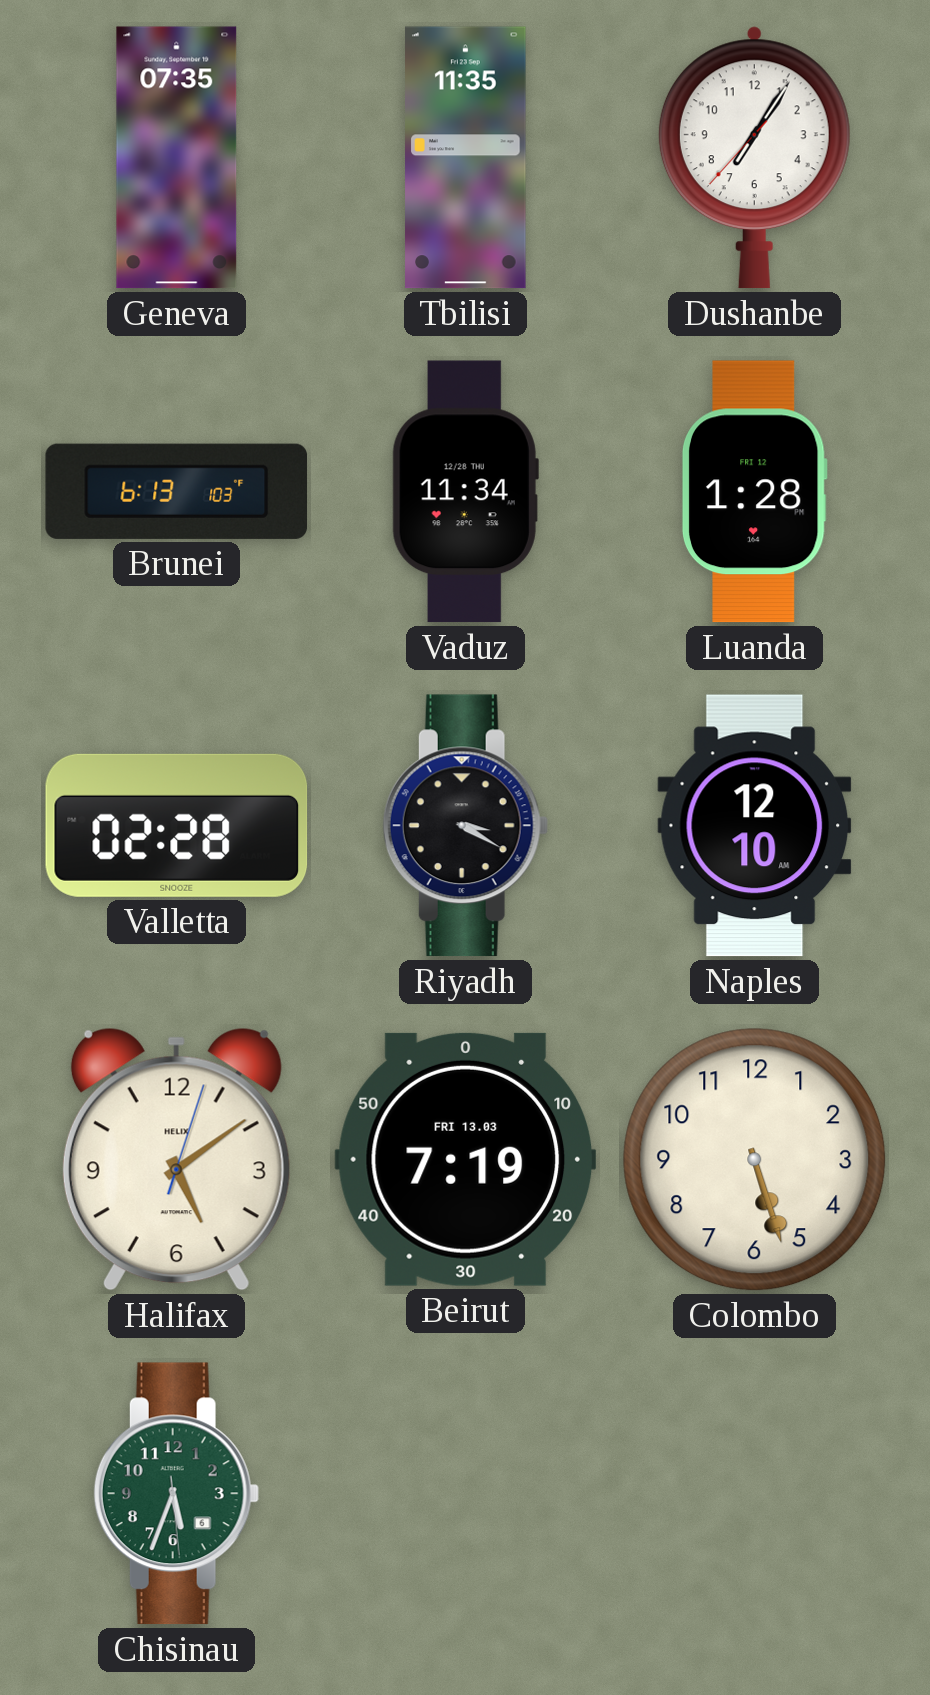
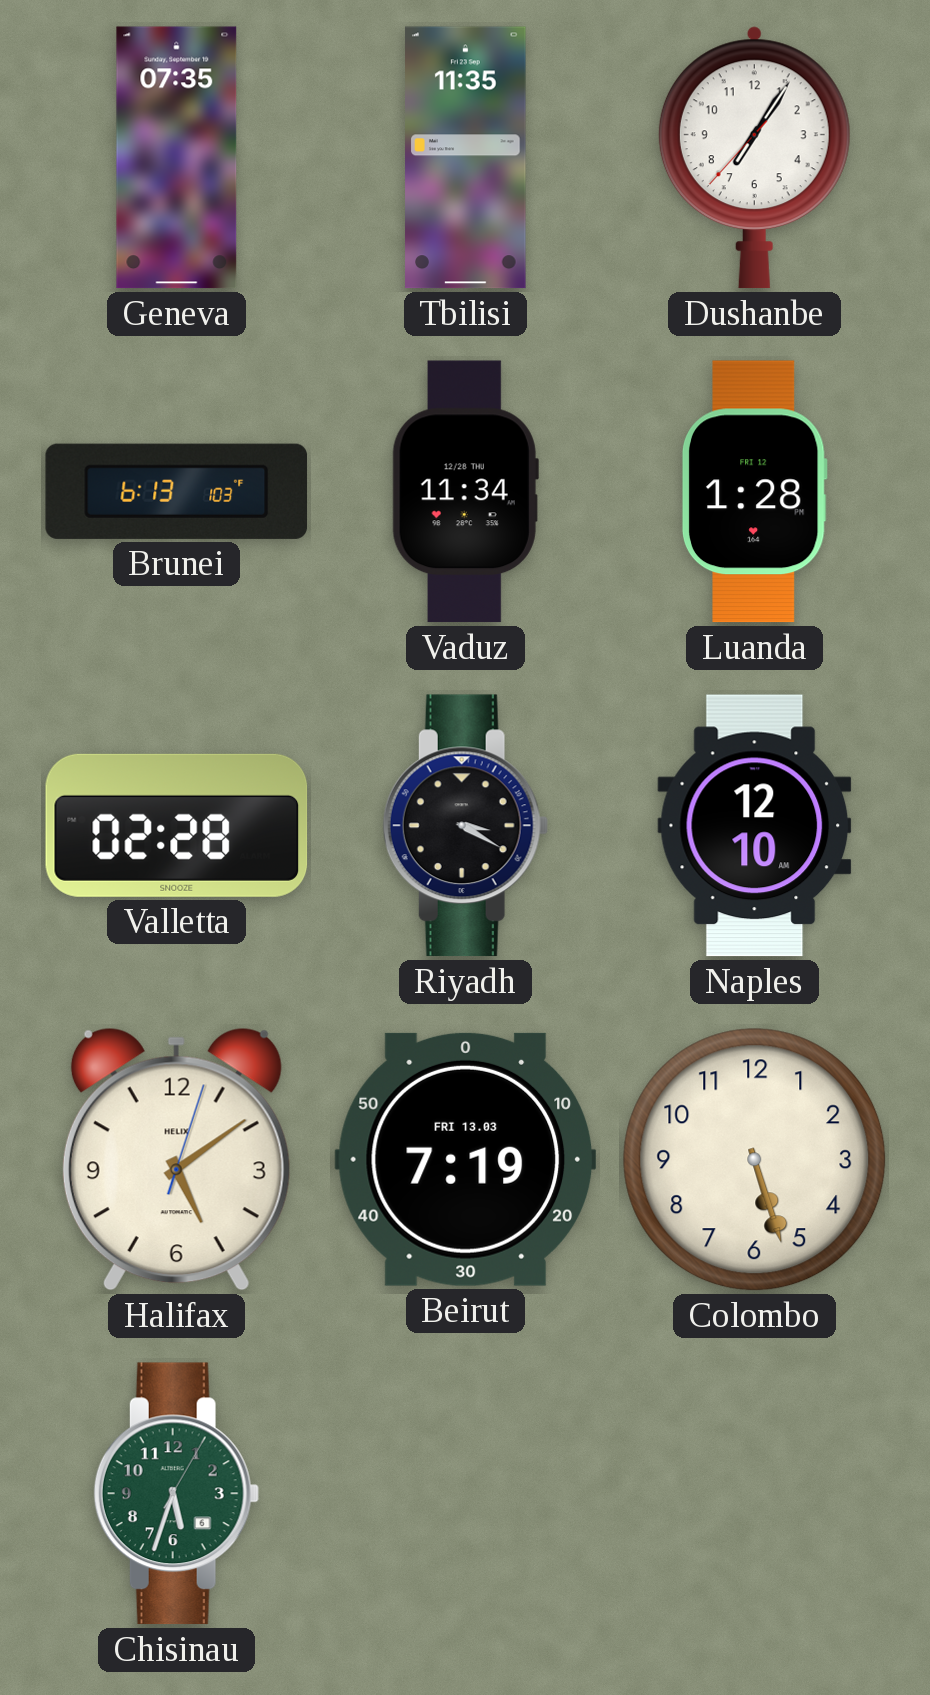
Chisinau: 5:33:29 -> 5:33:05 (176, 1494)
